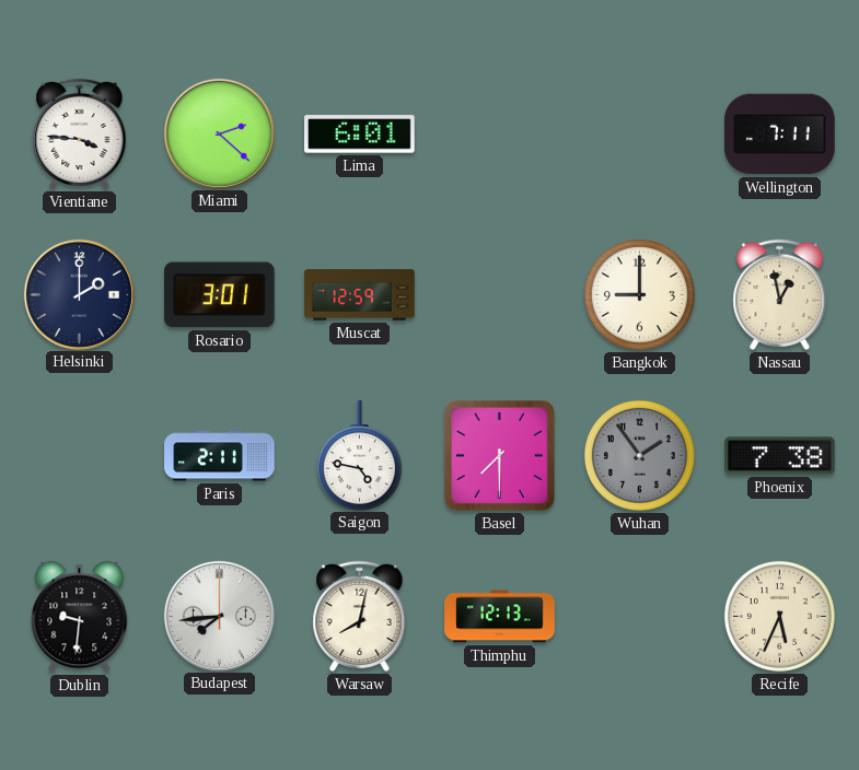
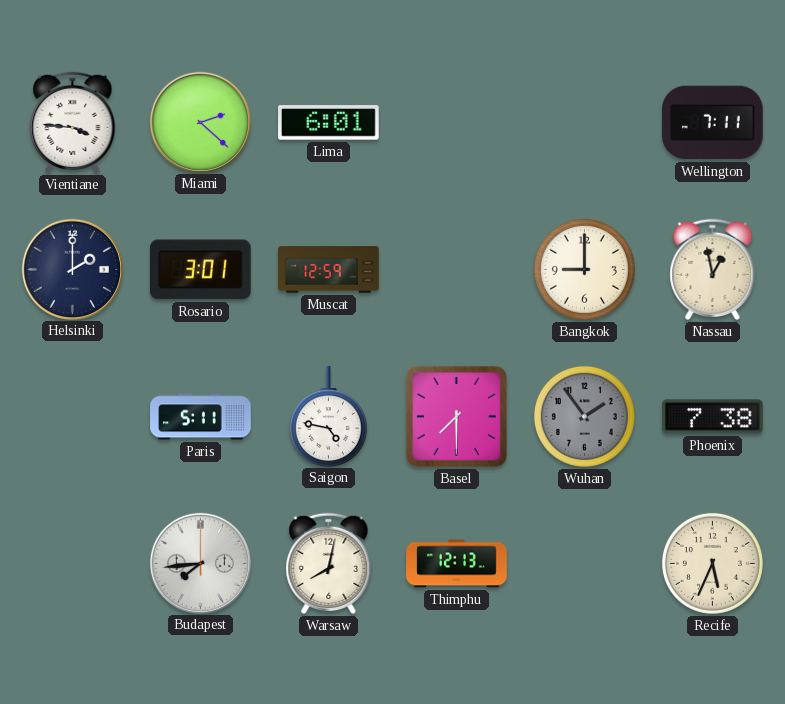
Paris: 2:11 -> 5:11 (201, 417)
Dublin: 9:31 -> none (80, 617)
